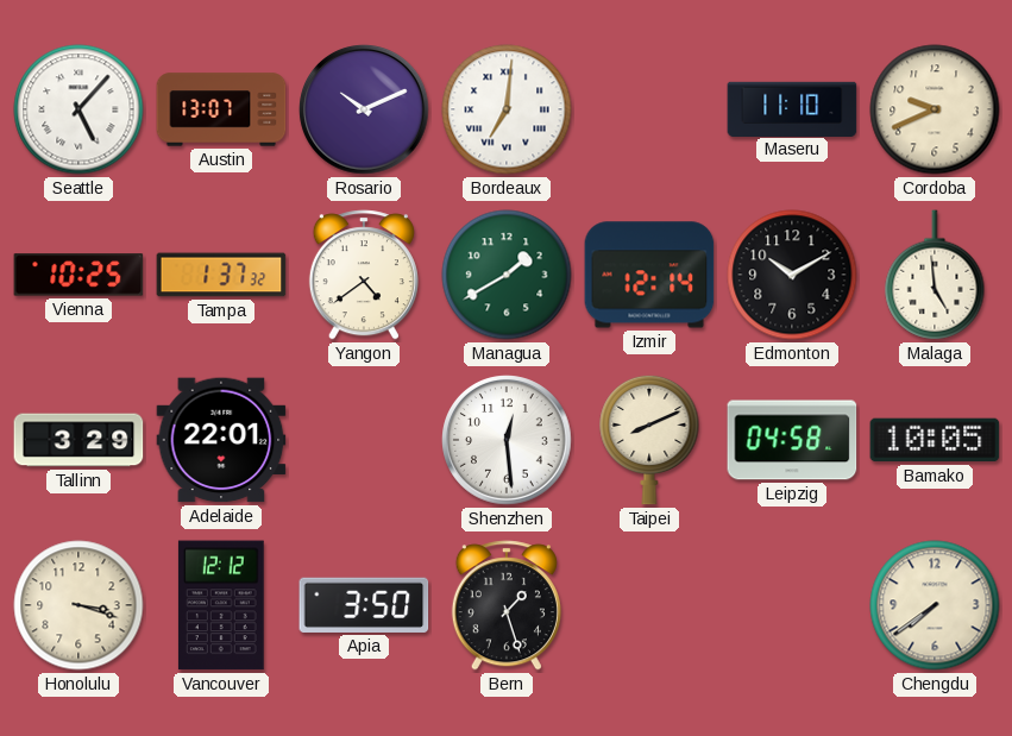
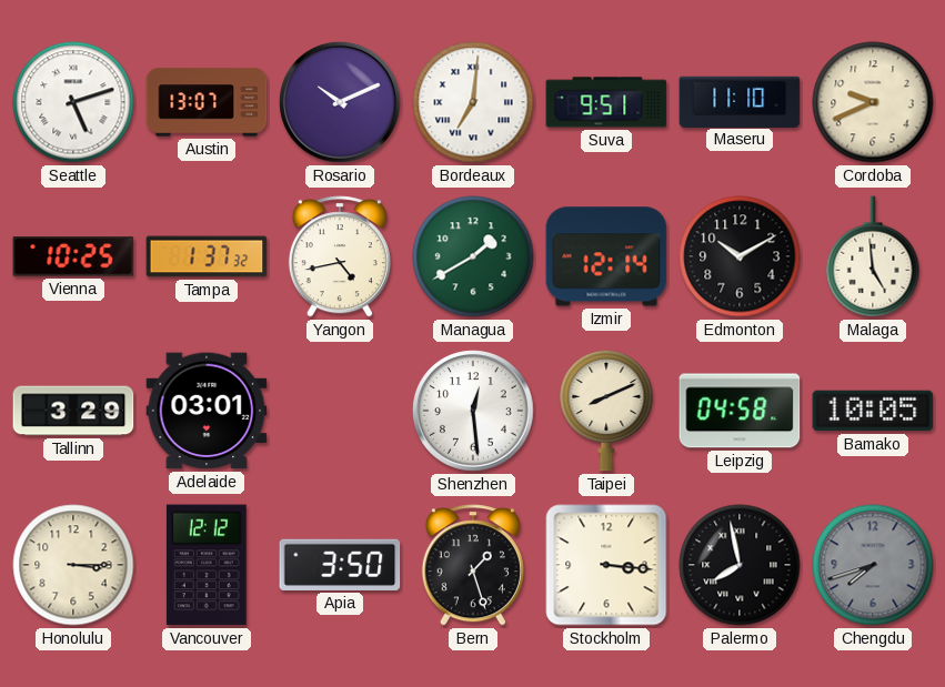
Seattle: 5:07 -> 5:12 (73, 102)
Suva: none -> 9:51 (606, 102)
Yangon: 4:39 -> 4:43 (340, 256)
Adelaide: 22:01 -> 03:01 (207, 411)
Honolulu: 3:18 -> 3:15 (73, 565)
Stockholm: none -> 3:16 (606, 565)
Palermo: none -> 7:58 (740, 565)
Chengdu: 7:39 -> 7:42 (873, 565)
Chengdu dial: cream -> grey (873, 565)
